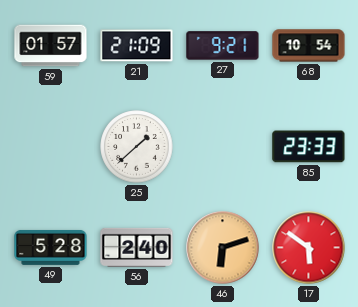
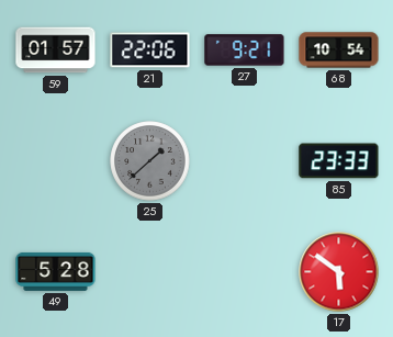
21: 21:09 -> 22:06 (150, 50)
25 dial: white -> grey (150, 161)
56: 2:40 -> none (137, 247)
46: 6:12 -> none (223, 248)
